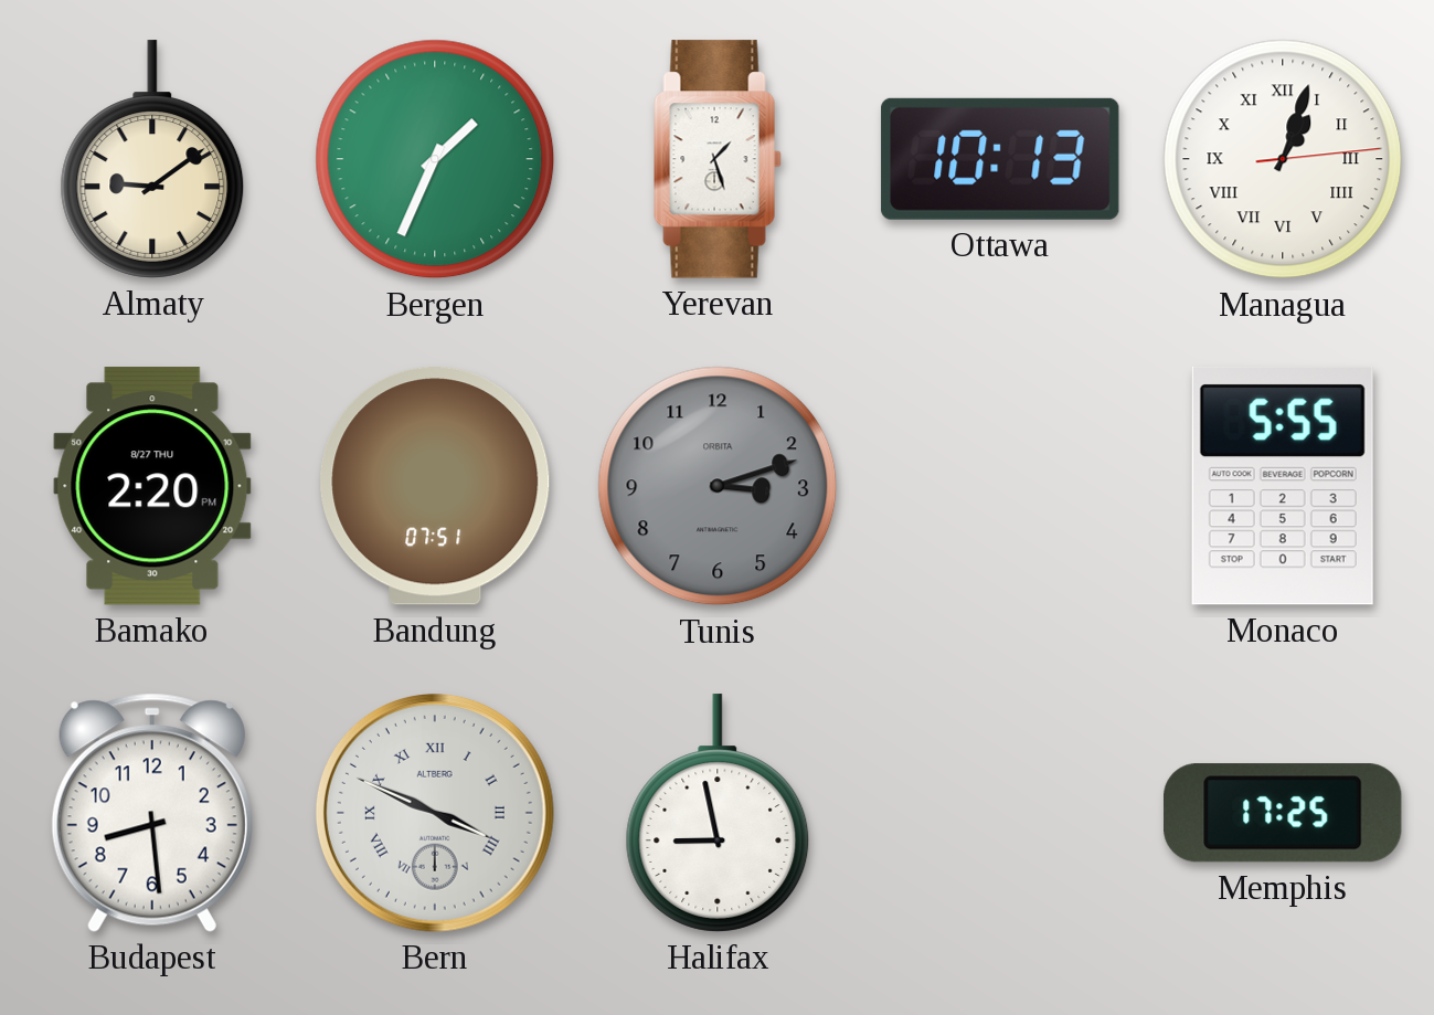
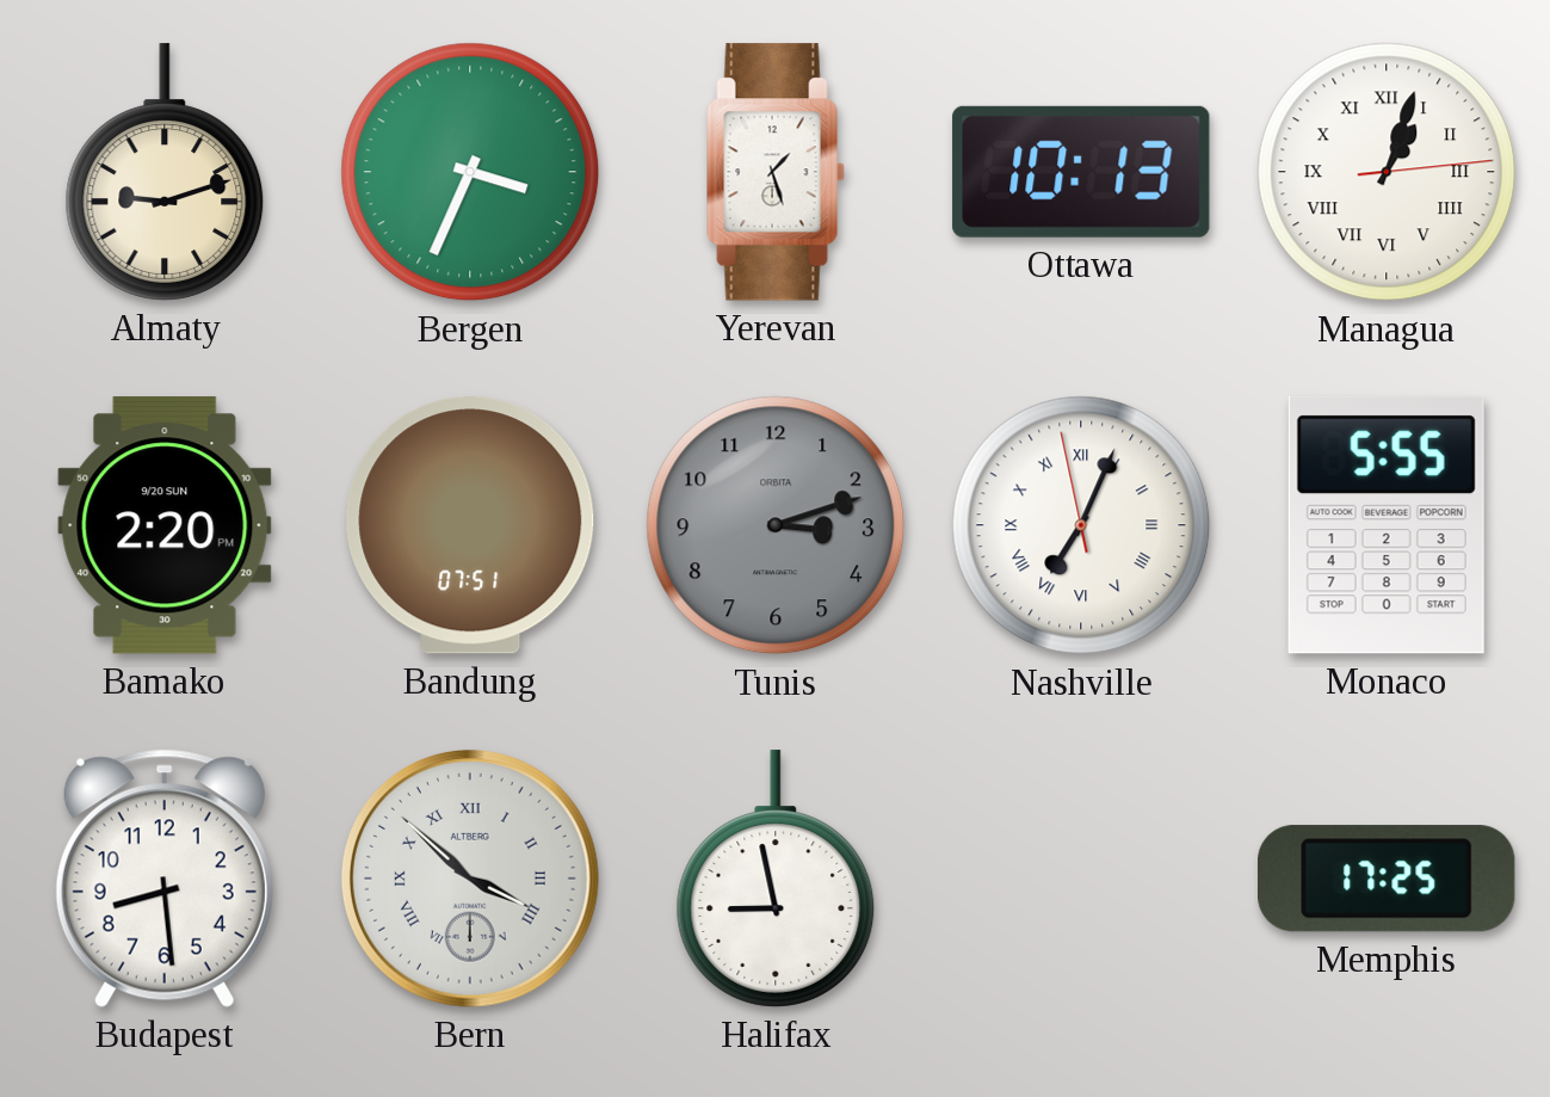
Almaty: 9:09 -> 9:12 (165, 172)
Bergen: 1:34 -> 3:34 (470, 172)
Bamako date: 8/27 THU -> 9/20 SUN (165, 525)
Nashville: none -> 7:03 (1081, 525)
Bern: 3:49 -> 3:52 (470, 879)
